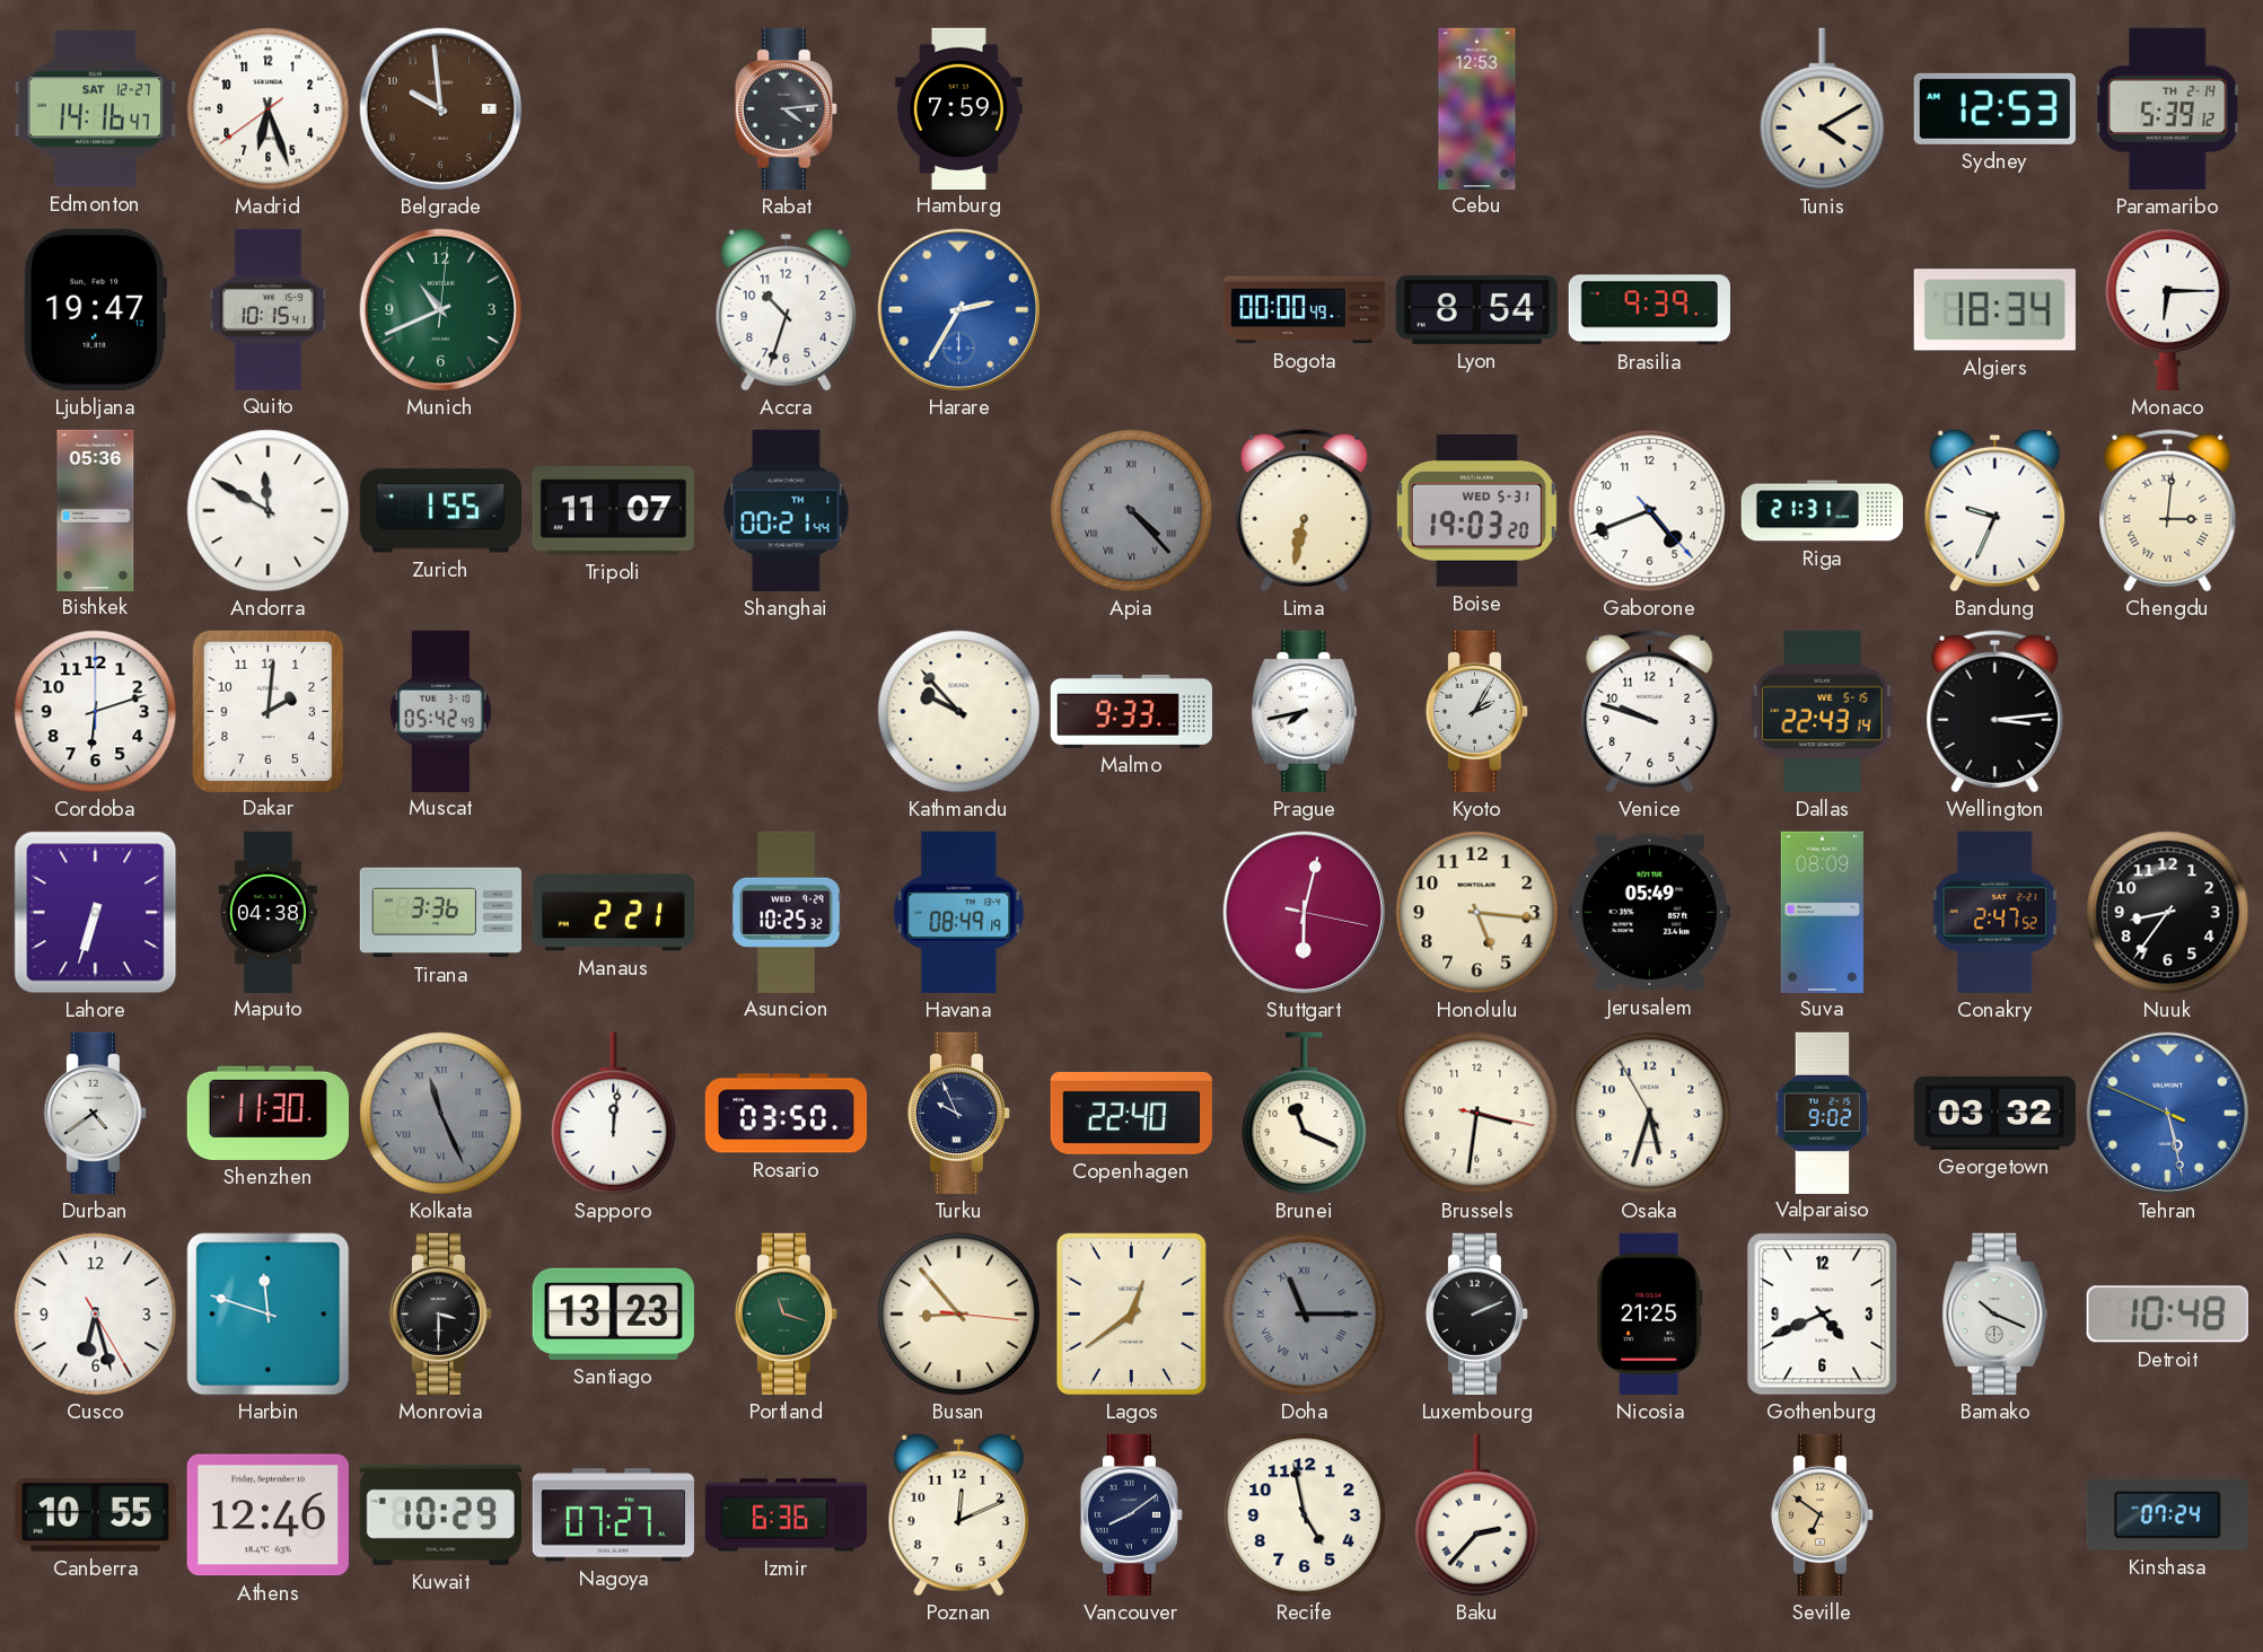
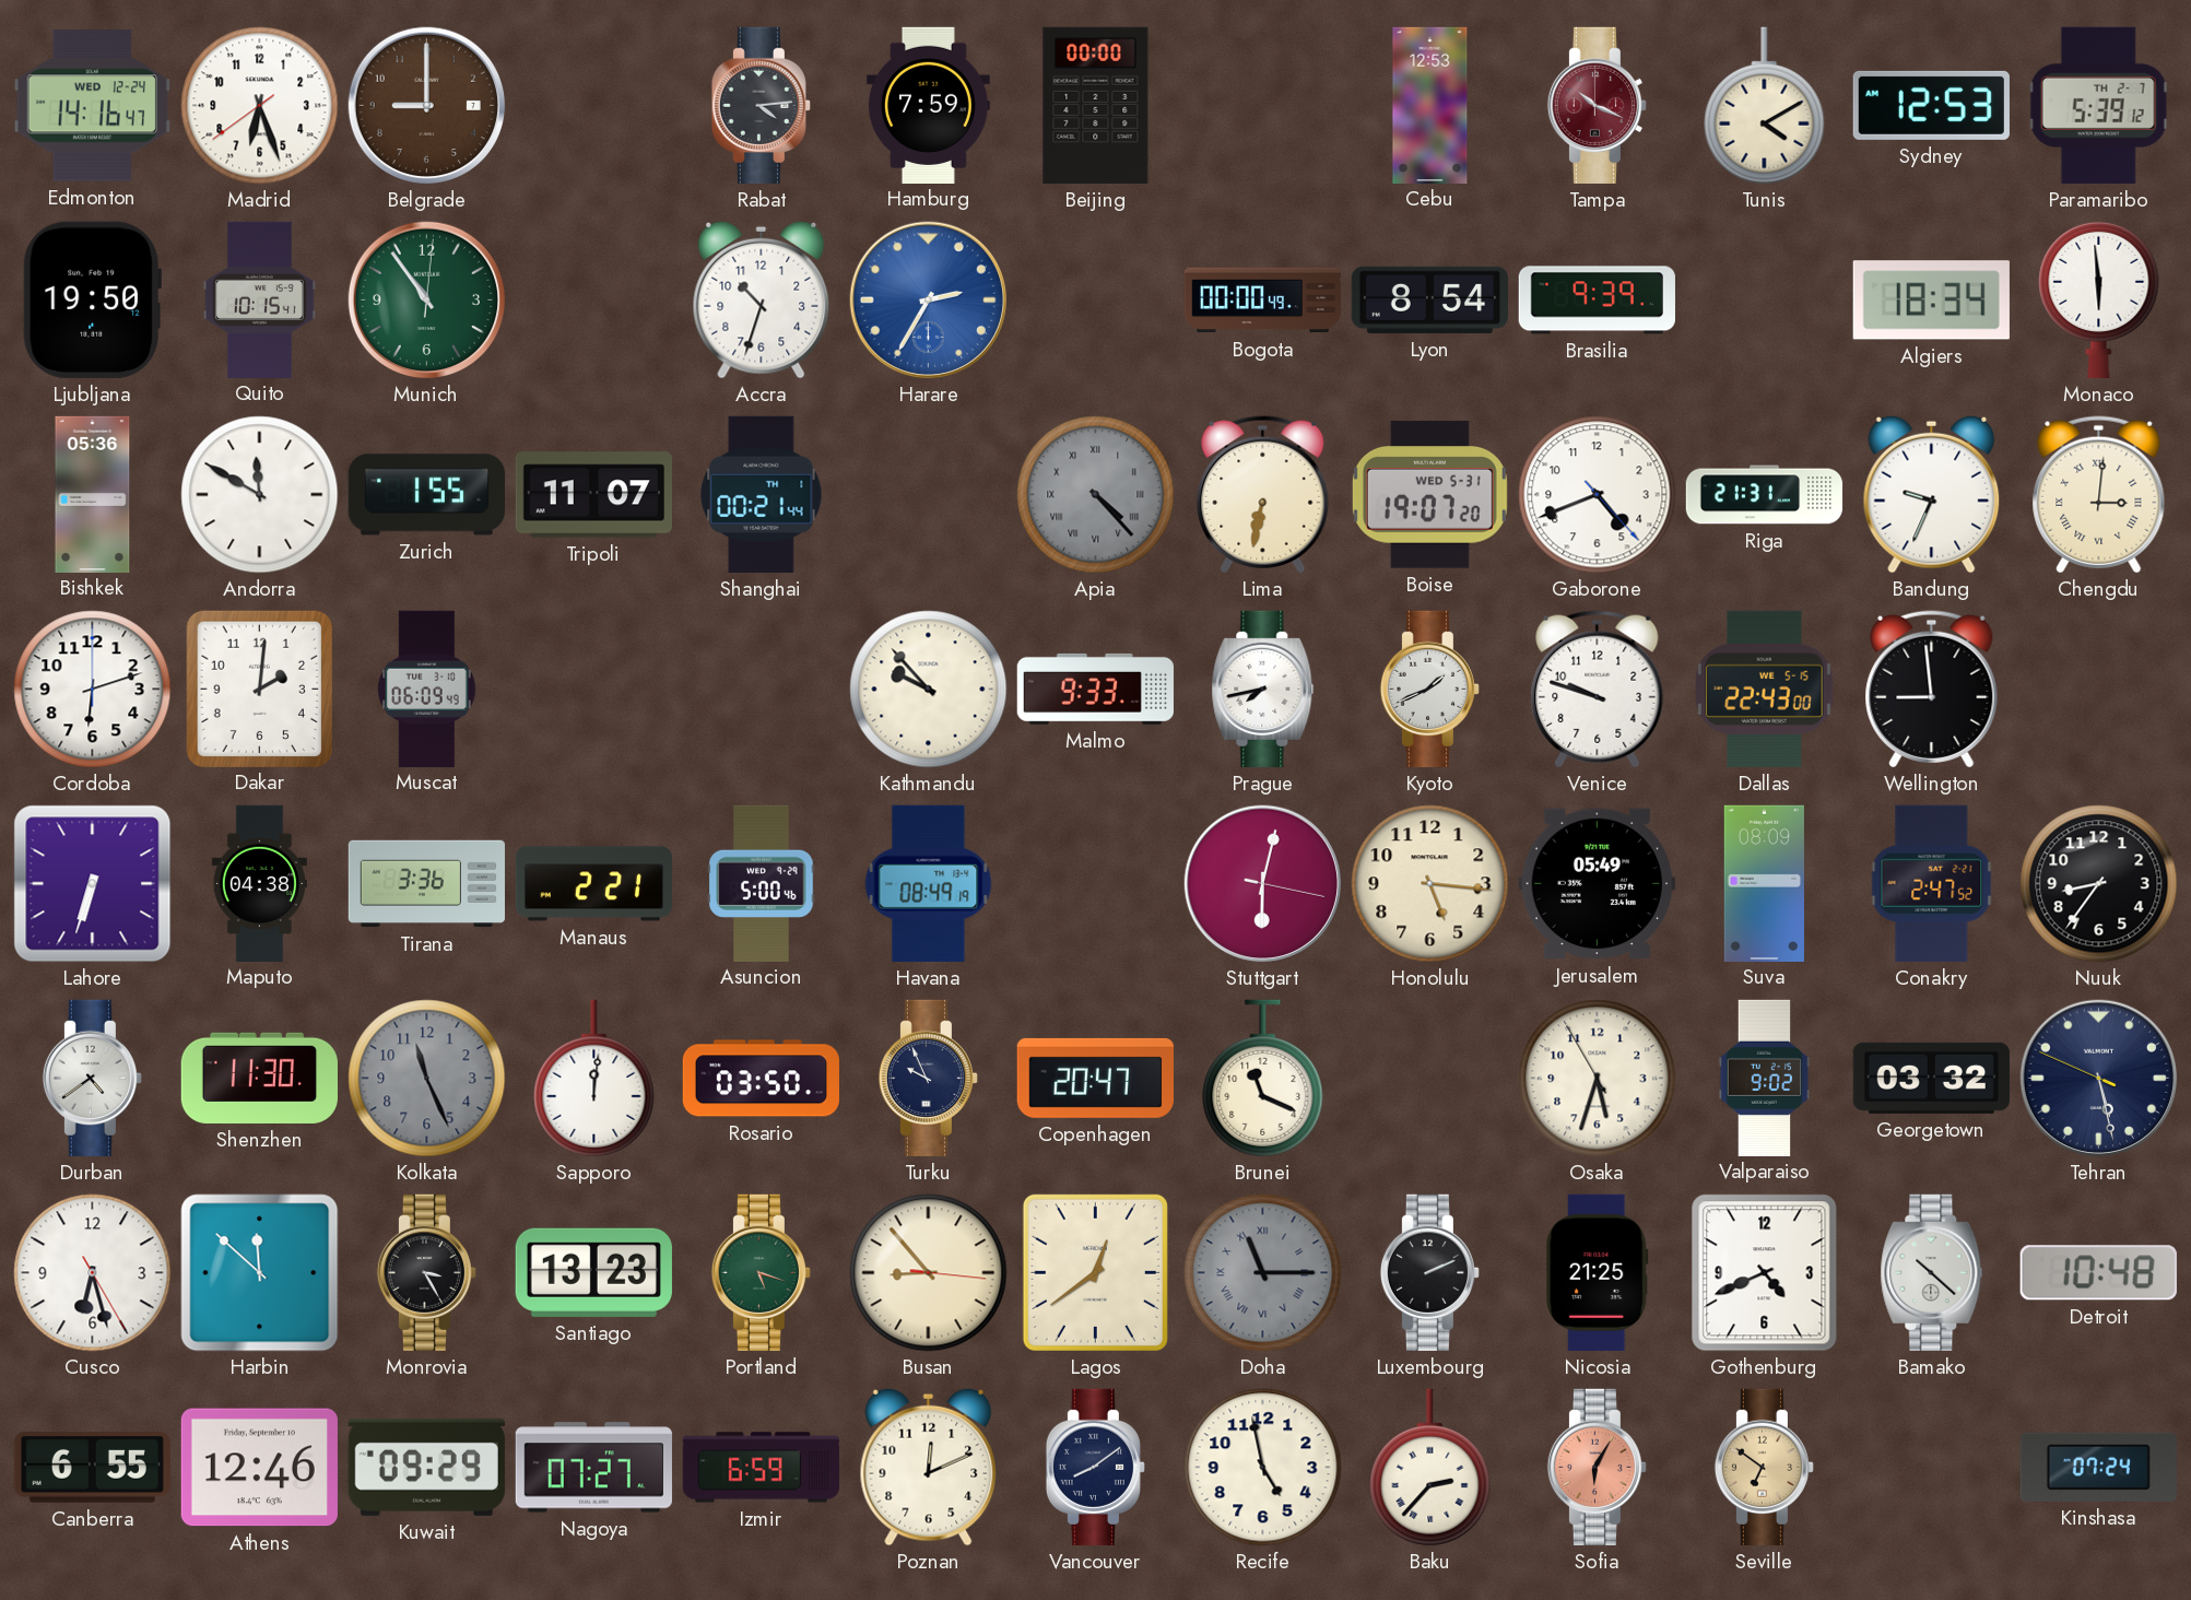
Edmonton date: SAT 12-27 -> WED 12-24 (92, 106)
Belgrade: 9:59 -> 9:00 (427, 106)
Beijing: none -> 00:00 (1096, 105)
Tampa: none -> 10:19 (1597, 105)
Paramaribo date: TH 2-14 -> TH 2-7 (2099, 105)
Ljubljana: 19:47 -> 19:50 (92, 299)
Munich: 10:41 -> 10:54 (427, 301)
Monaco: 6:15 -> 5:59 (2099, 299)
Boise: 19:03 -> 19:07 (1429, 495)
Muscat: 05:42 -> 06:09 (427, 689)
Kyoto: 2:05 -> 1:41 (1429, 689)
Dallas: 22:43:14 -> 22:43:00 (1765, 689)
Wellington: 3:14 -> 8:59 (1932, 690)
Asuncion: 10:25 -> 5:00 (762, 883)
Kolkata numerals: Roman -> Arabic (427, 1079)
Copenhagen: 22:40 -> 20:47 (1095, 1078)
Brussels: 3:31 -> none (1477, 1114)
Tehran dial: blue -> navy (2099, 1079)
Harbin: 11:48 -> 11:52 (260, 1273)
Monrovia: 3:30 -> 3:25 (426, 1272)
Portland: 11:18 -> 5:18 (761, 1272)
Bamako: 10:19 -> 10:22 (1932, 1272)
Canberra: 10:55 -> 6:55 (92, 1468)
Kuwait: 10:29 -> 09:29 (426, 1467)
Izmir: 6:36 -> 6:59 (761, 1468)
Sofia: none -> 6:05 (1597, 1467)
